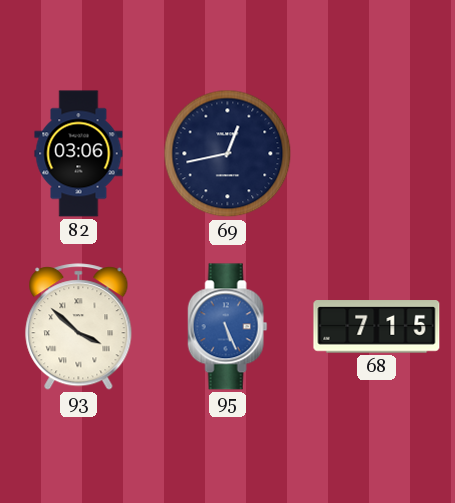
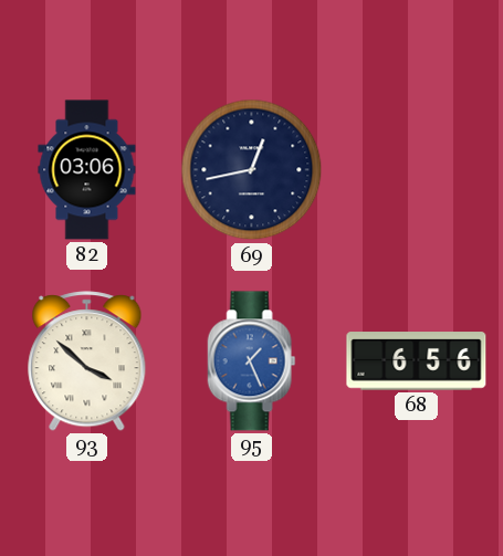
95: 5:26 -> 1:26 (252, 361)
68: 7:15 -> 6:56 (417, 361)
